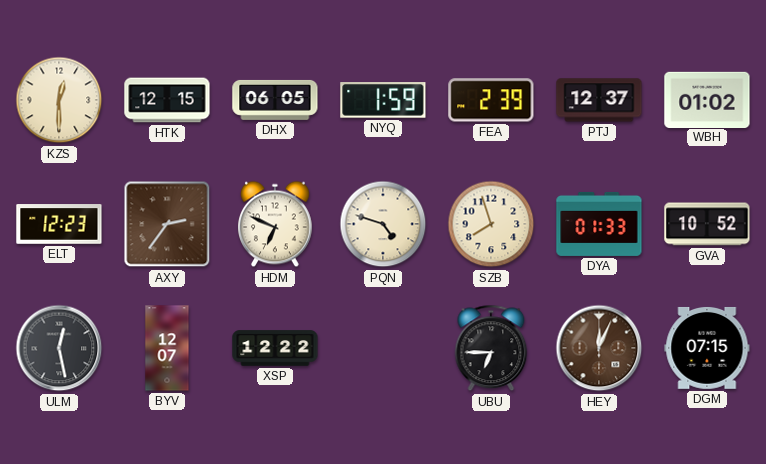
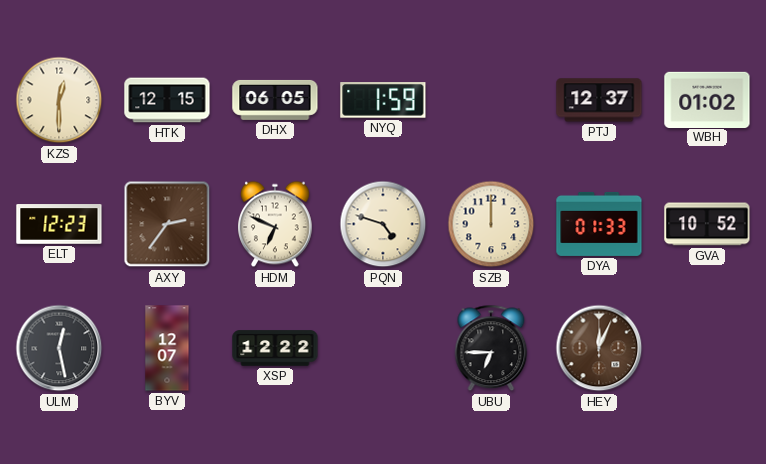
FEA: 2:39 -> none (491, 100)
SZB: 7:57 -> 12:00 (491, 224)
DGM: 07:15 -> none (707, 348)
